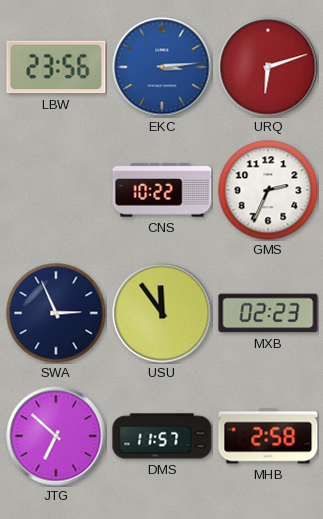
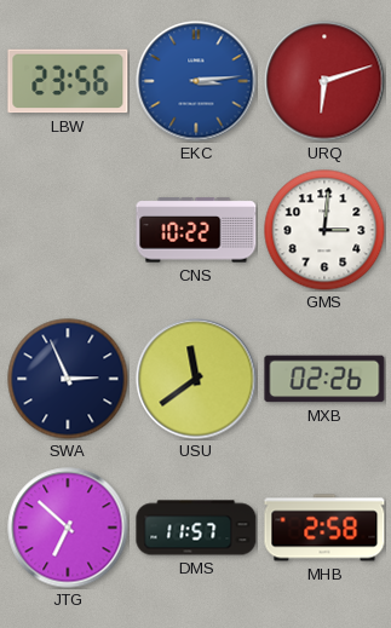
GMS: 2:34 -> 3:01 (324, 230)
USU: 11:54 -> 11:39 (196, 379)
MXB: 02:23 -> 02:26 (324, 379)
